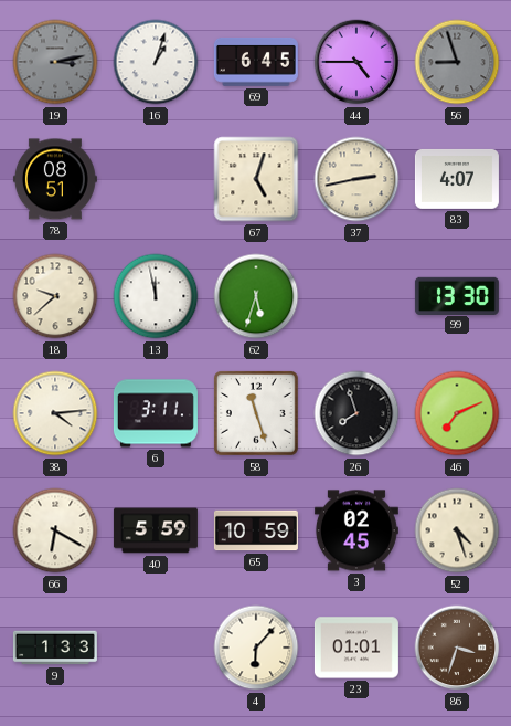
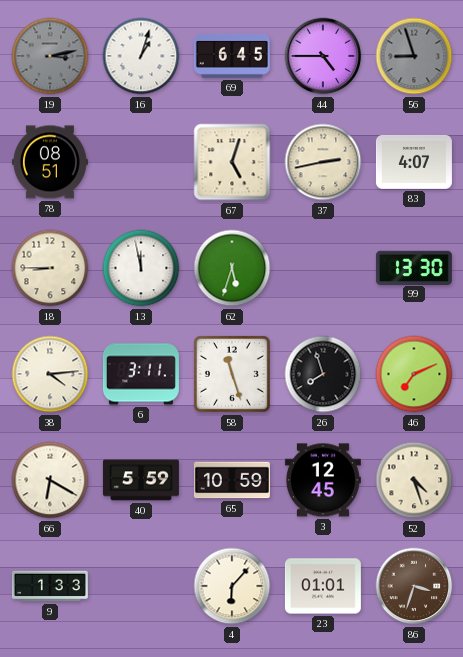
18: 9:38 -> 8:45 (50, 268)
3: 02:45 -> 12:45 (323, 480)
